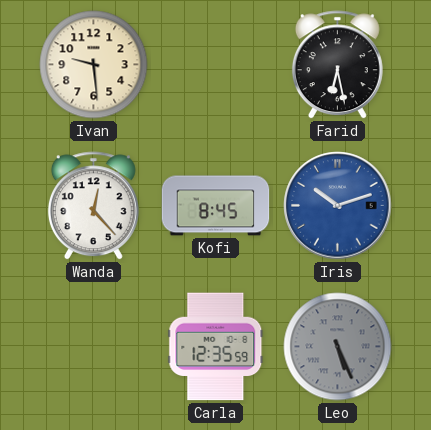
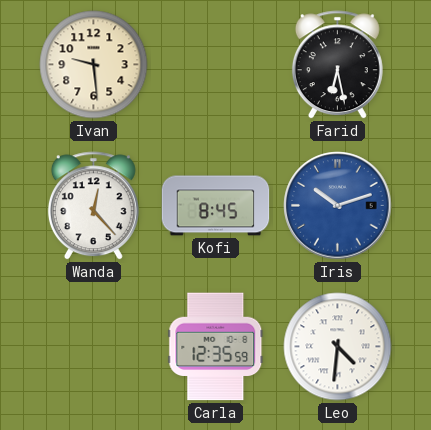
Leo: 5:26 -> 4:31 (338, 347)
Leo dial: grey -> white (338, 347)
